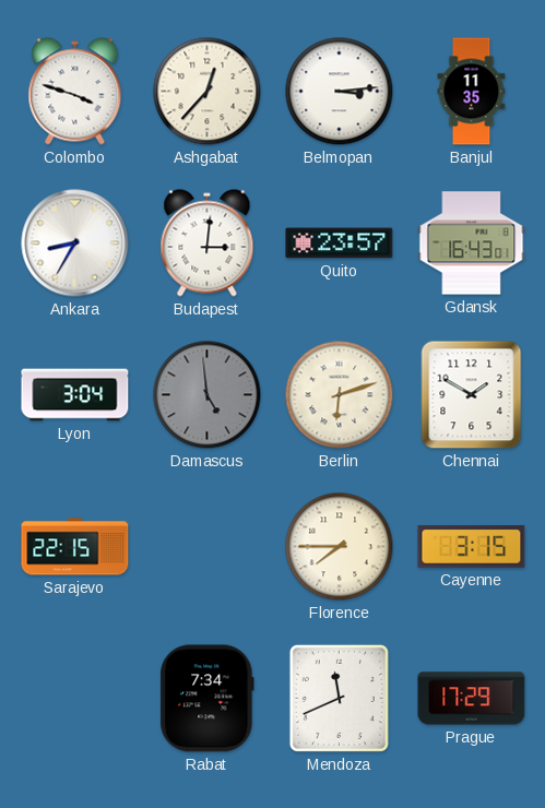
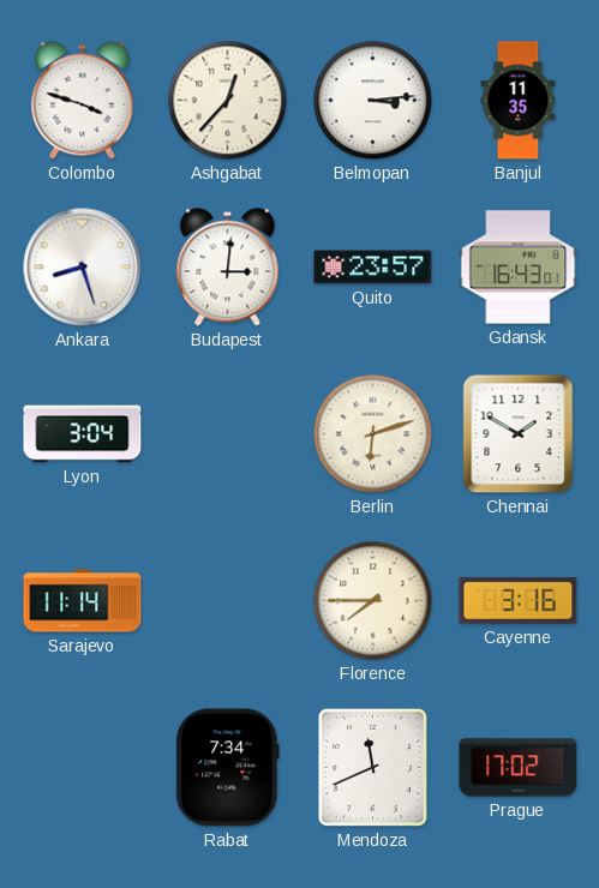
Ankara: 8:35 -> 8:27 (83, 268)
Damascus: 4:59 -> none (208, 395)
Sarajevo: 22:15 -> 11:14 (83, 601)
Cayenne: 3:15 -> 3:16 (519, 601)
Prague: 17:29 -> 17:02 (519, 768)
